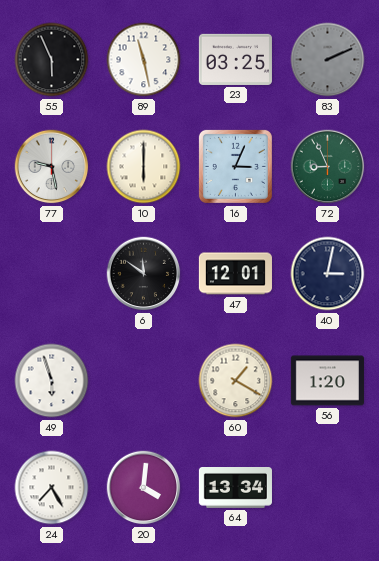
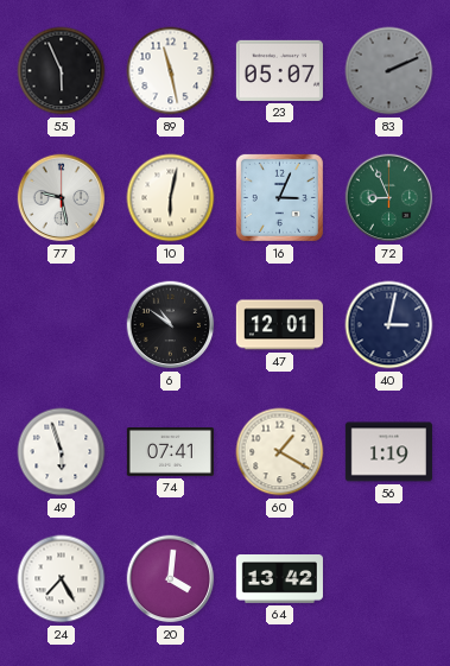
23: 03:25 -> 05:07 (279, 70)
10: 6:00 -> 6:02 (171, 198)
6: 11:51 -> 10:51 (171, 325)
74: none -> 07:41 (170, 452)
56: 1:20 -> 1:19 (388, 452)
64: 13:34 -> 13:42 (279, 579)
